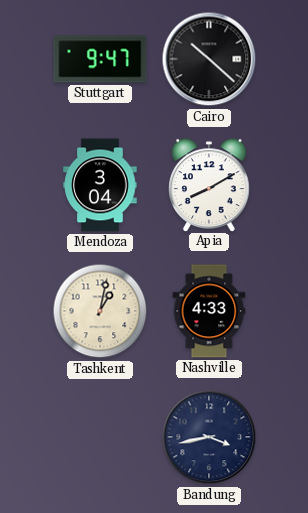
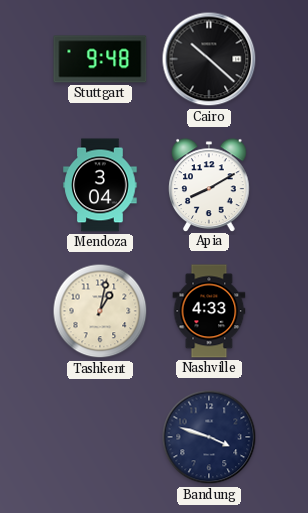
Stuttgart: 9:47 -> 9:48 (100, 59)
Bandung: 3:43 -> 3:48 (209, 437)
